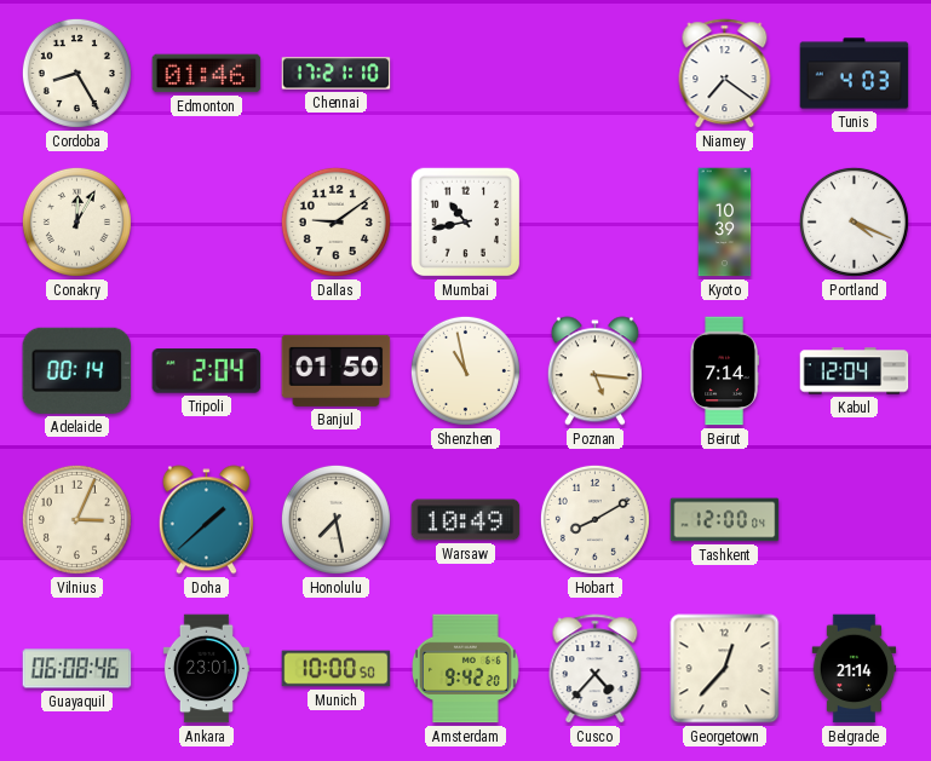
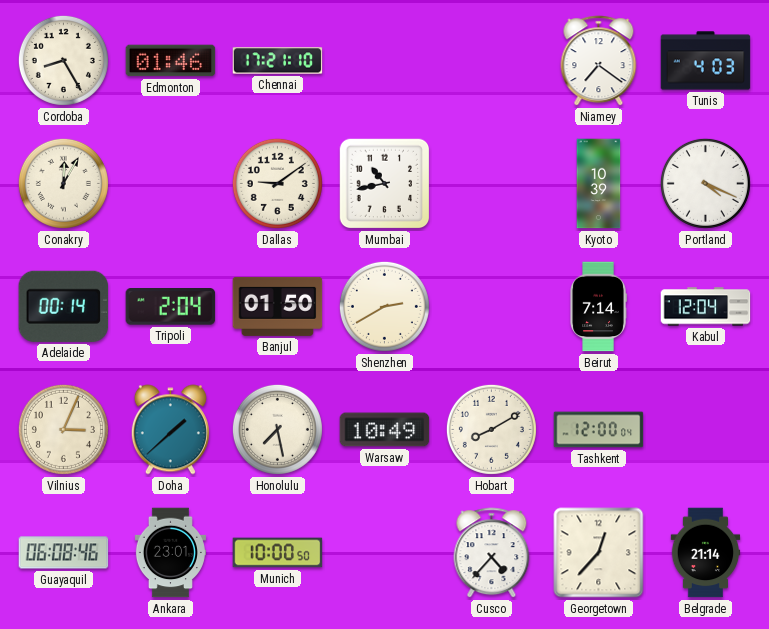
Shenzhen: 10:58 -> 2:40 (384, 306)
Poznan: 5:16 -> none (594, 371)
Amsterdam: 9:42 -> none (466, 669)
